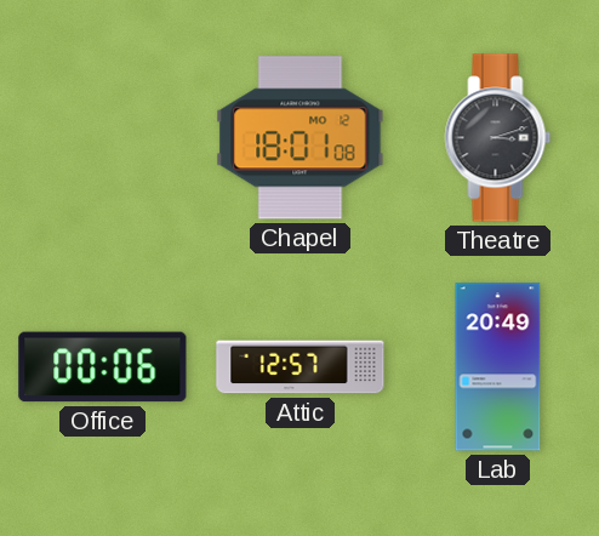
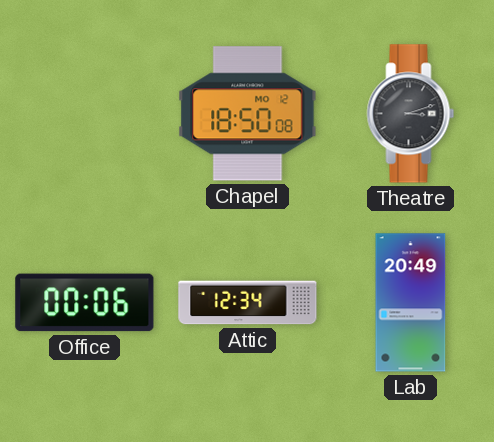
Chapel: 18:01 -> 18:50 (248, 114)
Attic: 12:57 -> 12:34 (248, 303)
